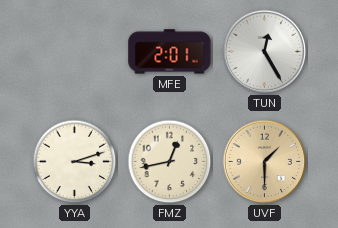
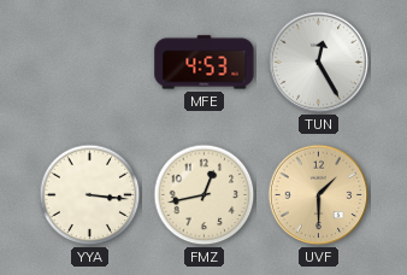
MFE: 2:01 -> 4:53 (205, 63)
YYA: 3:12 -> 3:16 (90, 195)
